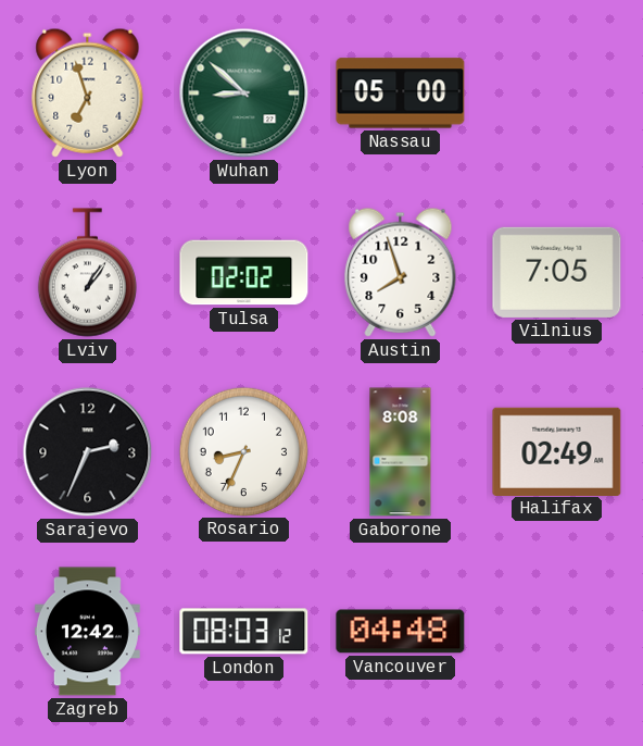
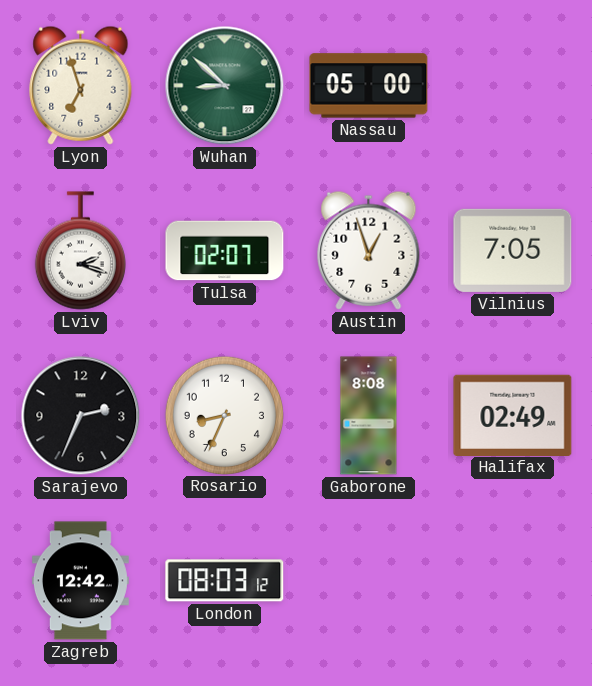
Lviv: 1:06 -> 2:18 (80, 251)
Tulsa: 02:02 -> 02:07 (225, 251)
Austin: 7:57 -> 12:57 (369, 250)
Vancouver: 04:48 -> none (401, 632)
